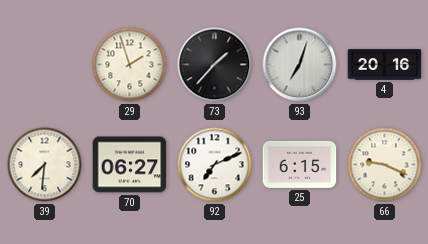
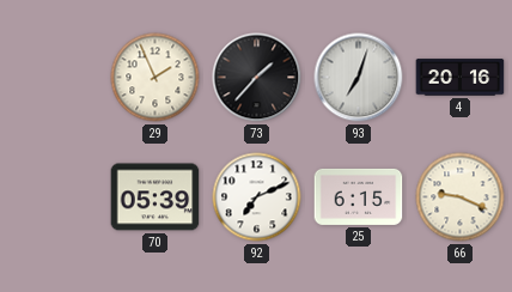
29: 1:57 -> 1:56 (156, 78)
39: 7:31 -> none (45, 165)
70: 06:27 -> 05:39 (156, 197)
